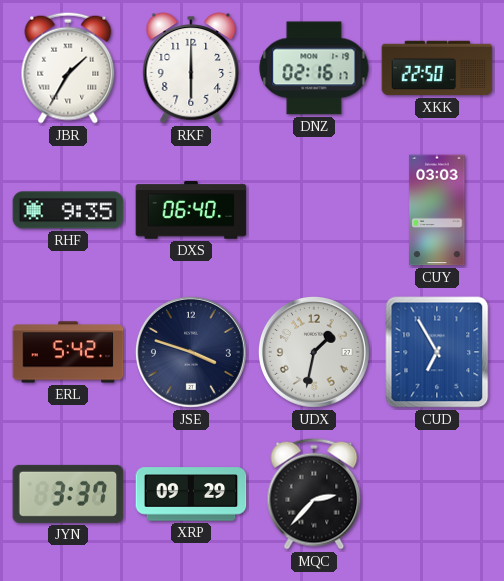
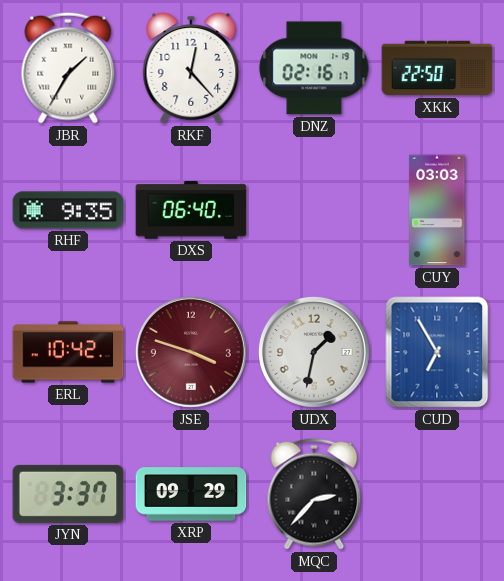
RKF: 6:00 -> 12:23 (191, 68)
ERL: 5:42 -> 10:42 (68, 352)
JSE dial: navy -> burgundy (191, 352)
